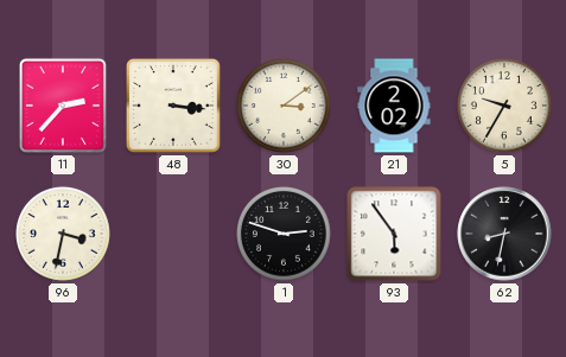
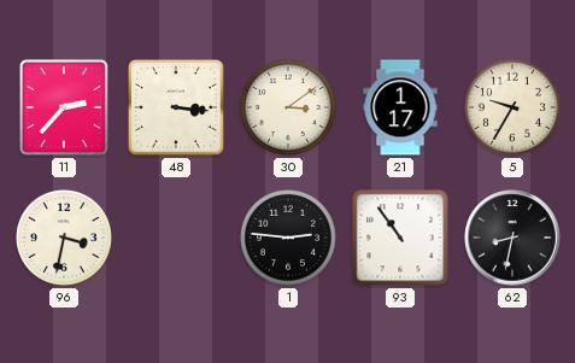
21: 2:02 -> 1:17 (400, 107)
1: 2:48 -> 2:46 (289, 239)
93: 5:54 -> 10:54 (400, 238)
